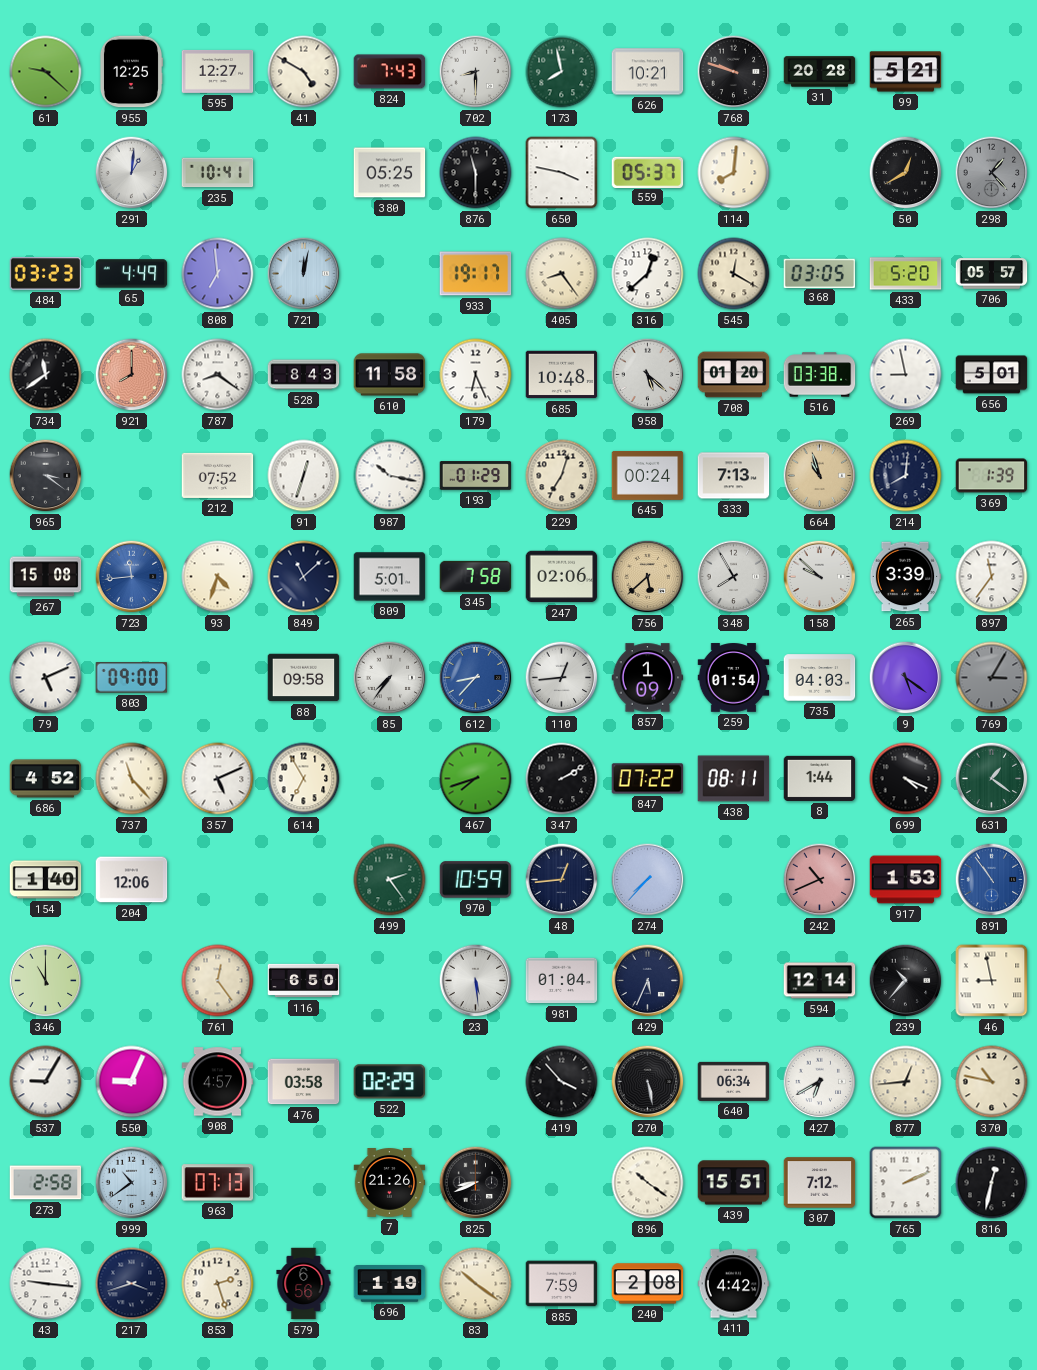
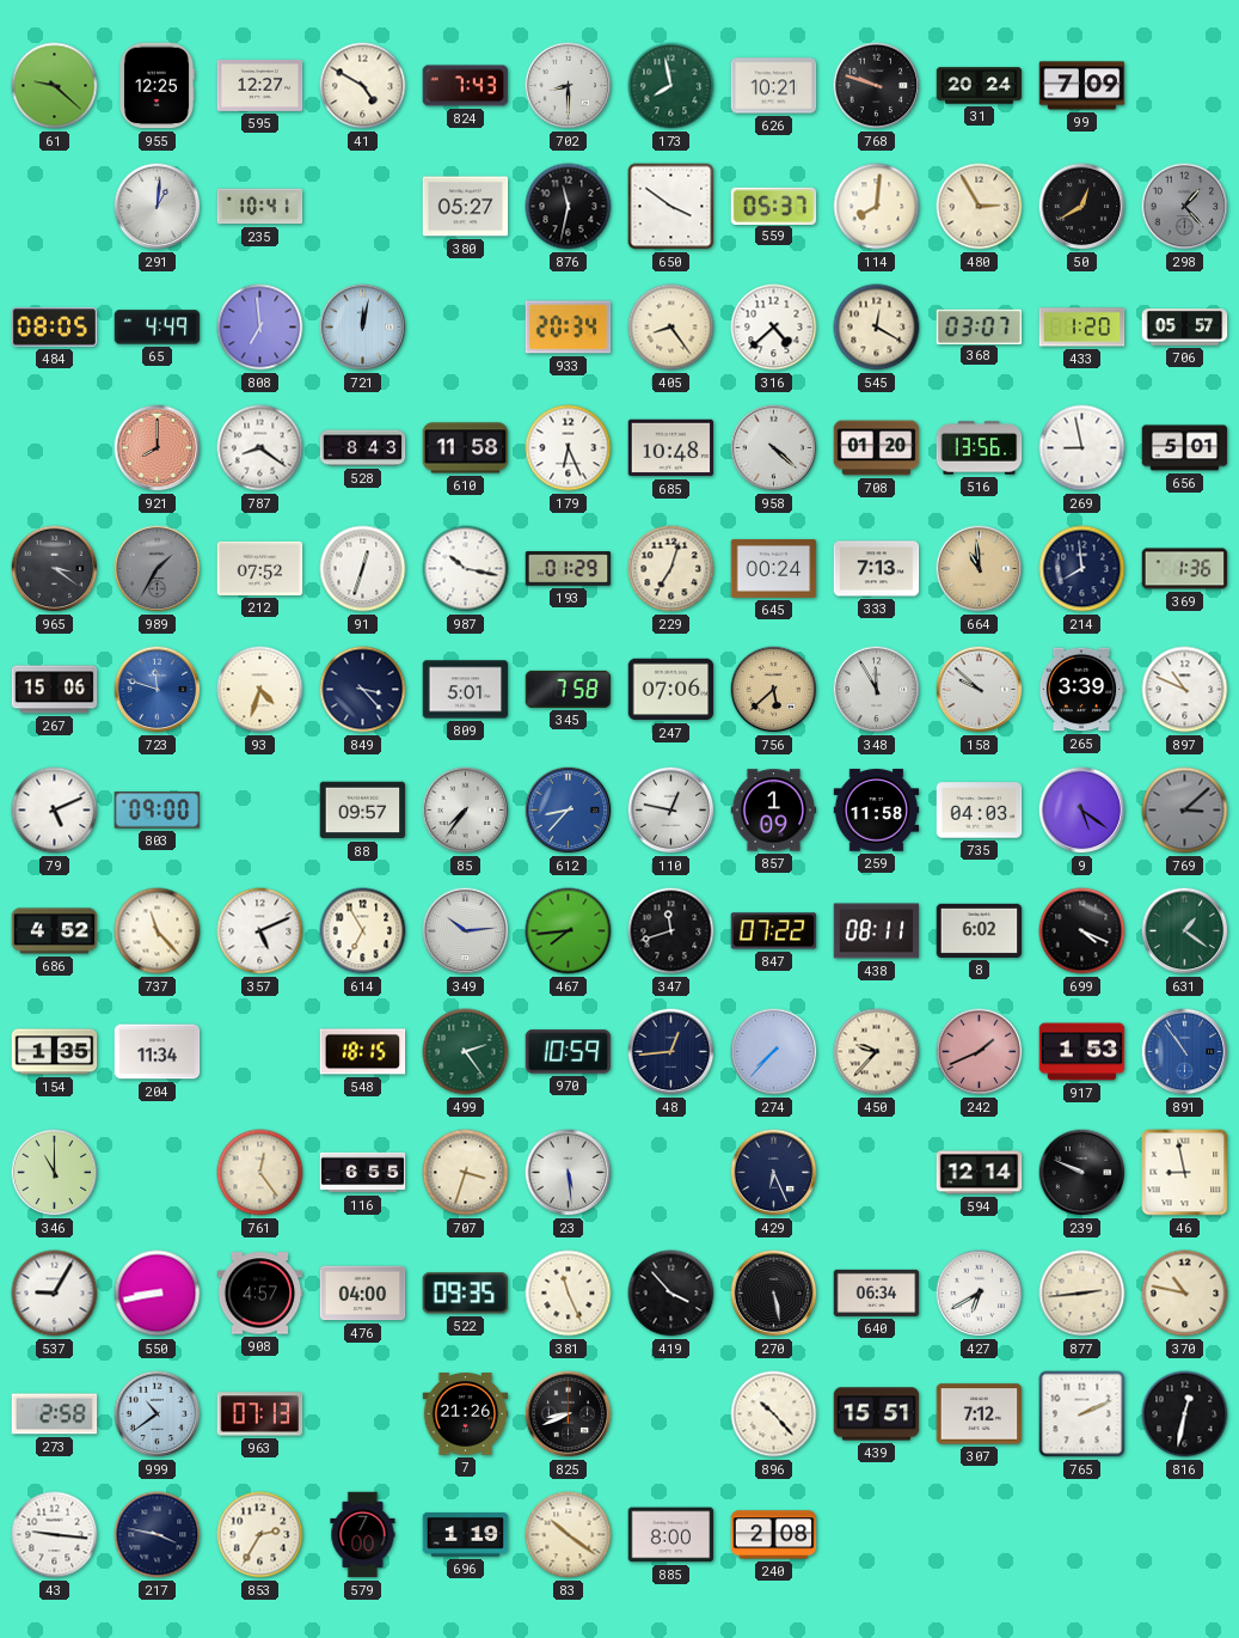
31: 20:28 -> 20:24 (980, 86)
99: 5:21 -> 7:09 (1082, 86)
380: 05:25 -> 05:27 (466, 207)
876: 11:30 -> 11:32 (569, 207)
650: 3:47 -> 3:51 (671, 207)
480: none -> 2:55 (980, 207)
484: 03:23 -> 08:05 (55, 328)
933: 19:17 -> 20:34 (569, 328)
316: 12:38 -> 4:38 (774, 328)
368: 03:05 -> 03:07 (980, 326)
433: 5:20 -> 1:20 (1082, 328)
734: 11:39 -> none (46, 375)
958: 5:22 -> 4:22 (774, 448)
516: 03:38 -> 13:56 (980, 448)
989: none -> 1:35 (158, 569)
664: 10:57 -> 10:59 (980, 569)
214: 8:01 -> 7:59 (1082, 569)
369: 1:39 -> 1:36 (1185, 569)
267: 15:08 -> 15:06 (55, 690)
723: 11:44 -> 11:48 (158, 690)
849: 11:08 -> 3:23 (363, 690)
247: 02:06 -> 07:06 (671, 690)
348: 7:55 -> 11:55 (877, 690)
897: 11:36 -> 10:49 (1185, 690)
88: 09:58 -> 09:57 (363, 811)
110: 12:44 -> 12:47 (671, 811)
259: 01:54 -> 11:58 (877, 811)
769: 3:05 -> 3:08 (1185, 811)
349: none -> 10:14 (466, 931)
467: 7:42 -> 7:44 (569, 931)
347: 2:10 -> 11:42 (671, 931)
8: 1:44 -> 6:02 (980, 930)
154: 1:40 -> 1:35 (55, 1052)
204: 12:06 -> 11:34 (158, 1052)
548: none -> 18:15 (363, 1052)
450: none -> 9:37 (877, 1052)
242: 10:41 -> 1:41 (980, 1052)
116: 6:50 -> 6:55 (363, 1173)
707: none -> 3:33 (466, 1173)
981: 01:04 -> none (562, 981)
429: 5:34 -> 6:26 (774, 1173)
239: 10:37 -> 9:49 (1082, 1173)
550: 9:04 -> 8:43 (158, 1294)
476: 03:58 -> 04:00 (363, 1294)
522: 02:29 -> 09:35 (466, 1294)
381: none -> 11:26 (569, 1294)
877: 12:44 -> 2:44 (1082, 1294)
896: 10:21 -> 10:23 (774, 1414)
217: 3:42 -> 3:47 (158, 1535)
853: 2:27 -> 2:35 (260, 1535)
579: 6:56 -> 7:00 (363, 1535)
885: 7:59 -> 8:00 (671, 1535)
411: 4:42 -> none (734, 1284)
